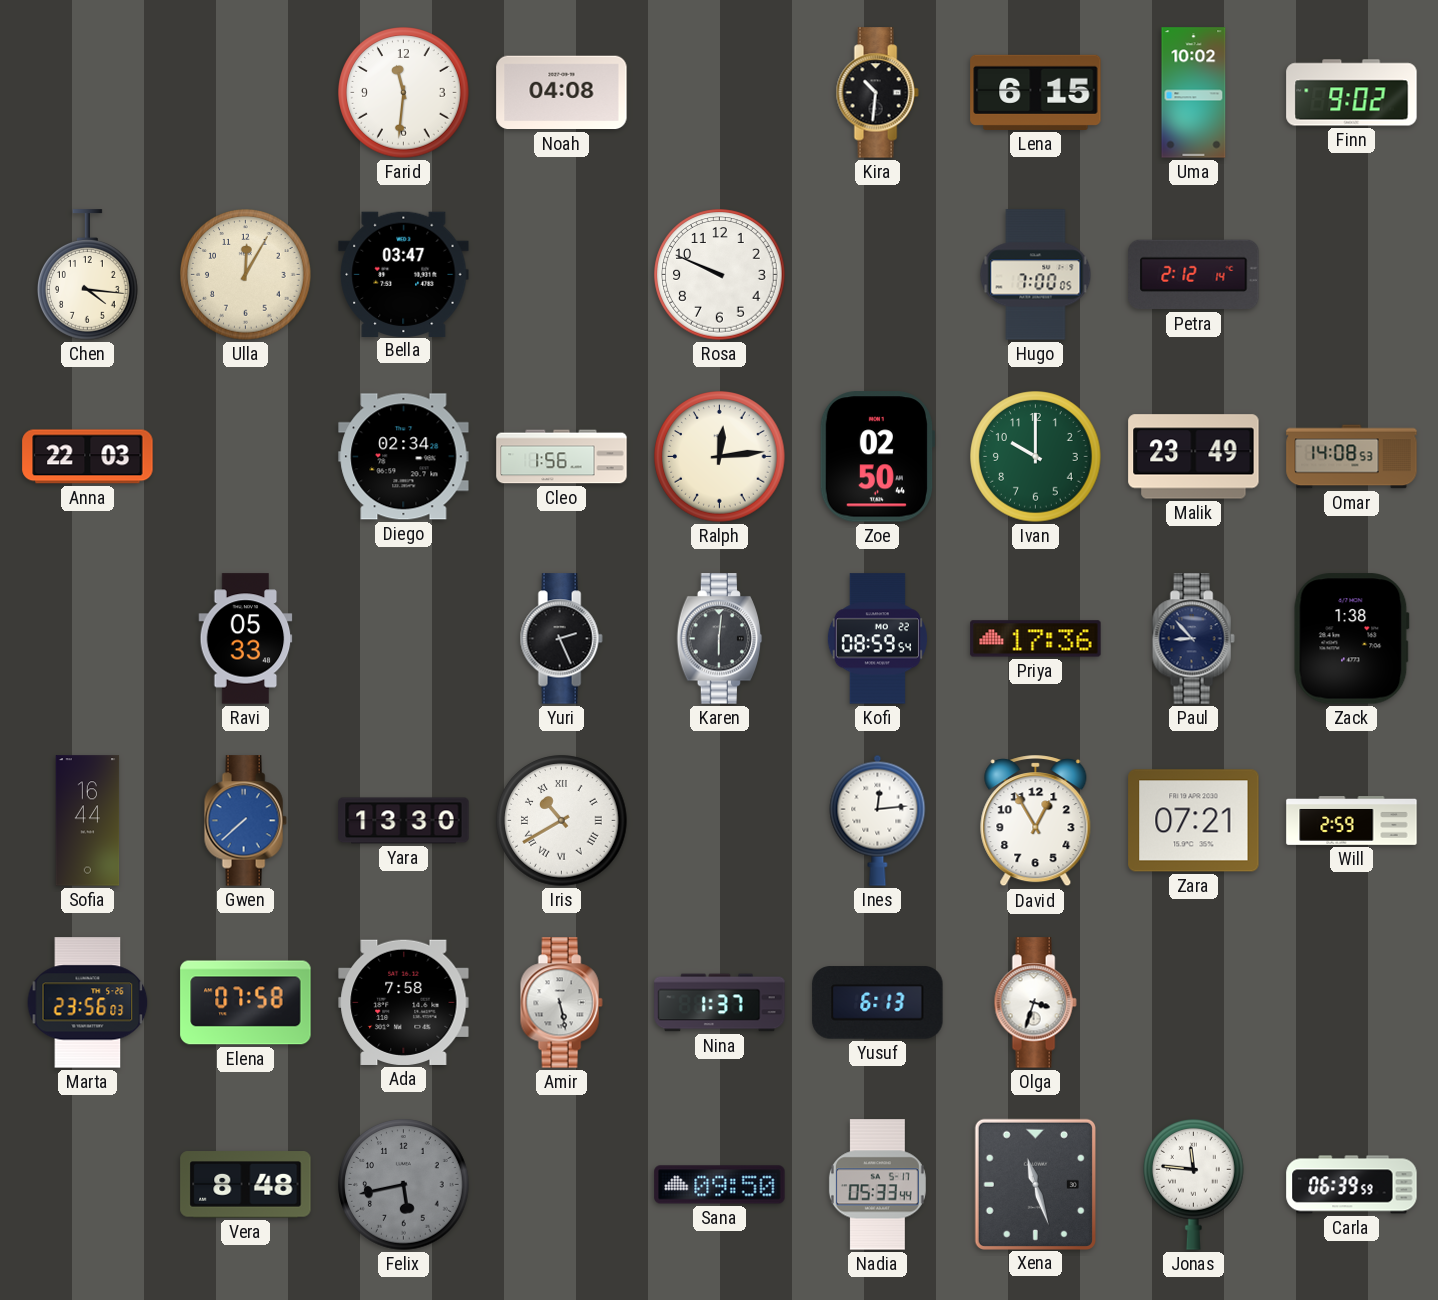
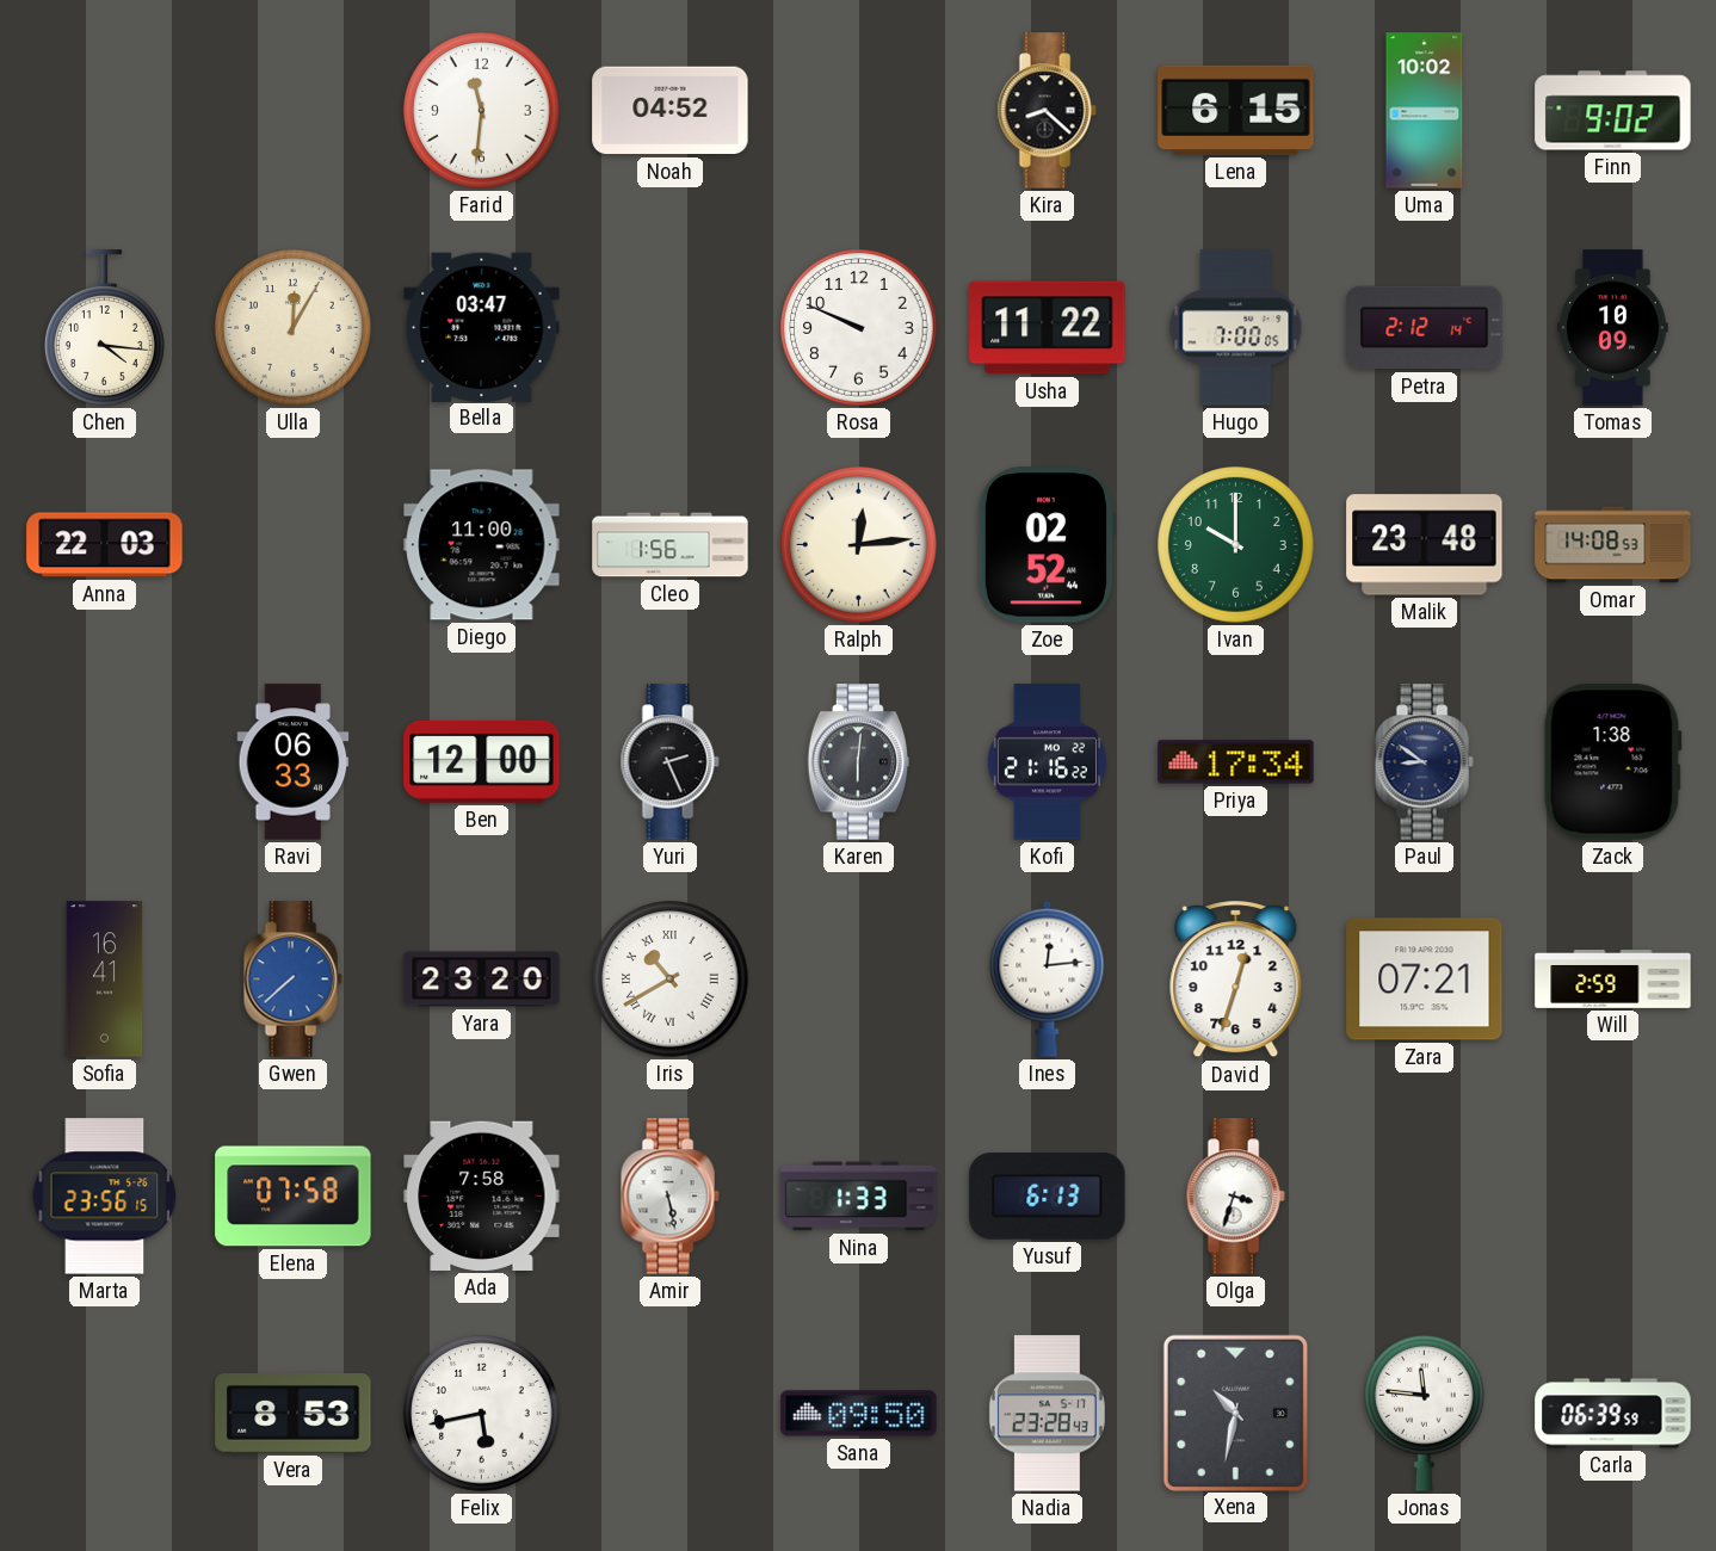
Noah: 04:08 -> 04:52 (671, 111)
Kira: 10:31 -> 8:22 (1047, 111)
Usha: none -> 11:22 (1048, 328)
Tomas: none -> 10:09 (1613, 328)
Diego: 02:34 -> 11:00 (482, 545)
Zoe: 02:50 -> 02:52 (1047, 545)
Malik: 23:49 -> 23:48 (1425, 545)
Ravi: 05:33 -> 06:33 (294, 762)
Ben: none -> 12:00 (482, 761)
Kofi: 08:59 -> 21:16 (1047, 762)
Priya: 17:36 -> 17:34 (1236, 762)
Paul: 8:53 -> 8:51 (1424, 762)
Sofia: 16:44 -> 16:41 (105, 980)
Yara: 13:30 -> 23:20 (482, 980)
David: 12:55 -> 12:33 (1236, 980)
Marta: 23:56:03 -> 23:56:15 (105, 1197)
Nina: 1:37 -> 1:33 (859, 1197)
Vera: 8:48 -> 8:53 (294, 1414)
Felix dial: grey -> white (482, 1414)
Nadia: 05:33 -> 23:28 (1047, 1414)
Xena: 11:27 -> 10:32 (1235, 1413)
